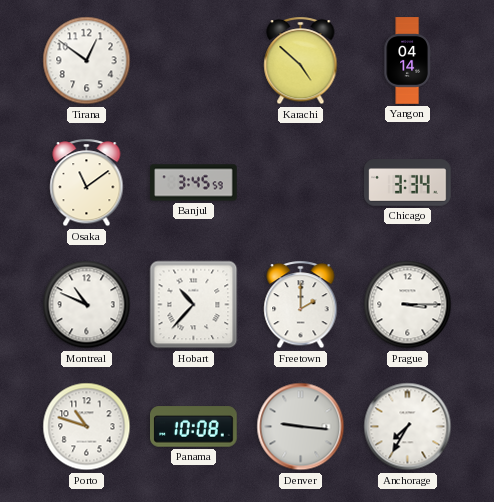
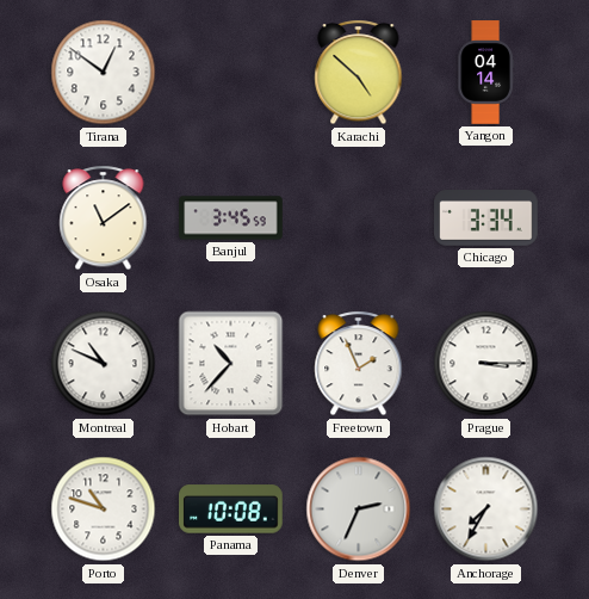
Freetown: 2:00 -> 1:56 (359, 364)
Denver: 9:16 -> 2:34 (359, 510)
